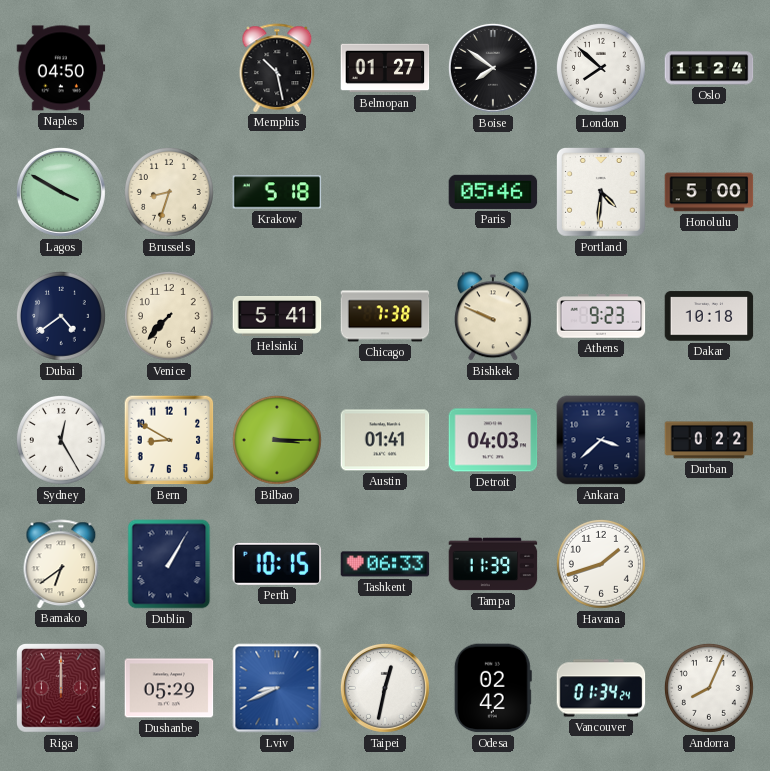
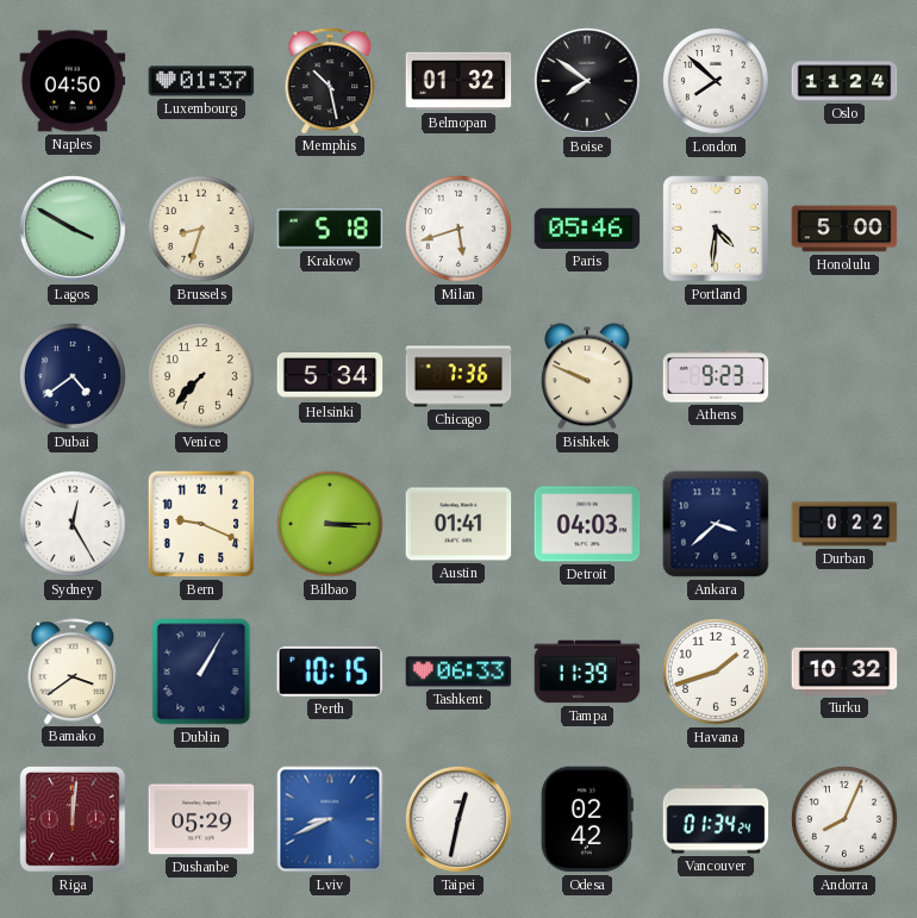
Luxembourg: none -> 01:37 (201, 81)
Belmopan: 01:27 -> 01:32 (458, 81)
Milan: none -> 5:42 (458, 229)
Helsinki: 5:41 -> 5:34 (330, 377)
Chicago: 7:38 -> 7:36 (458, 376)
Dakar: 10:18 -> none (709, 316)
Bern: 8:50 -> 9:19 (201, 524)
Bamako: 6:39 -> 3:39 (73, 672)
Turku: none -> 10:32 (844, 672)
Riga: 12:00 -> 12:01 (74, 820)
